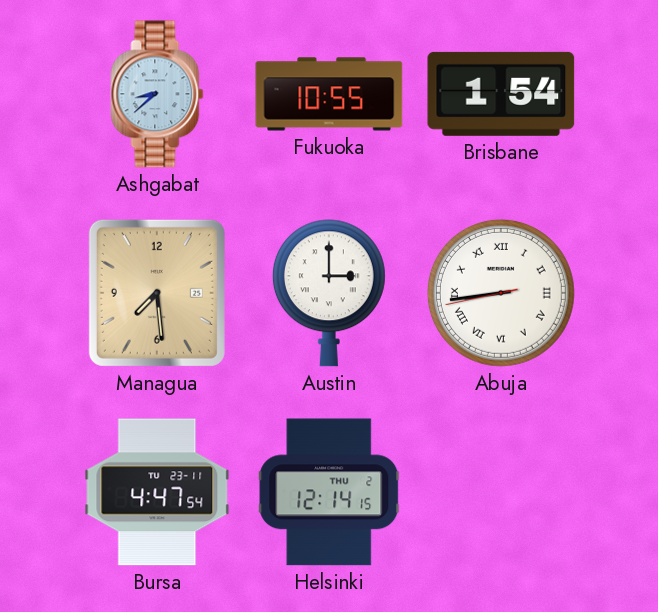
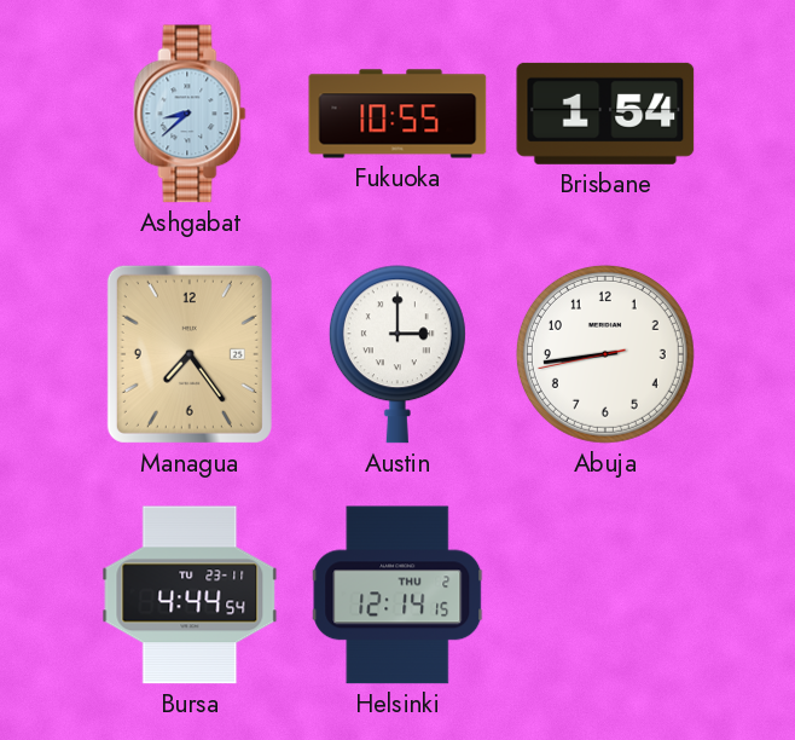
Managua: 7:29 -> 7:24 (190, 354)
Abuja numerals: Roman -> Arabic (605, 354)
Bursa: 4:47 -> 4:44 (190, 595)
